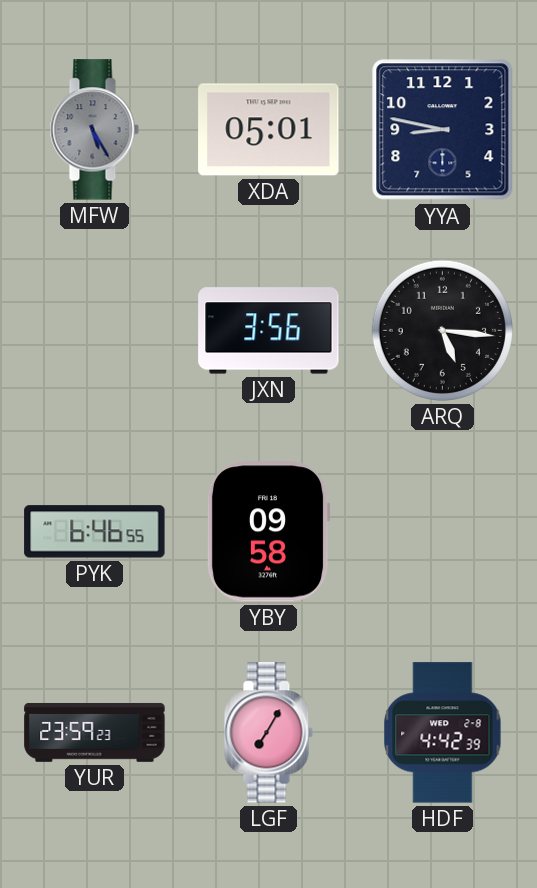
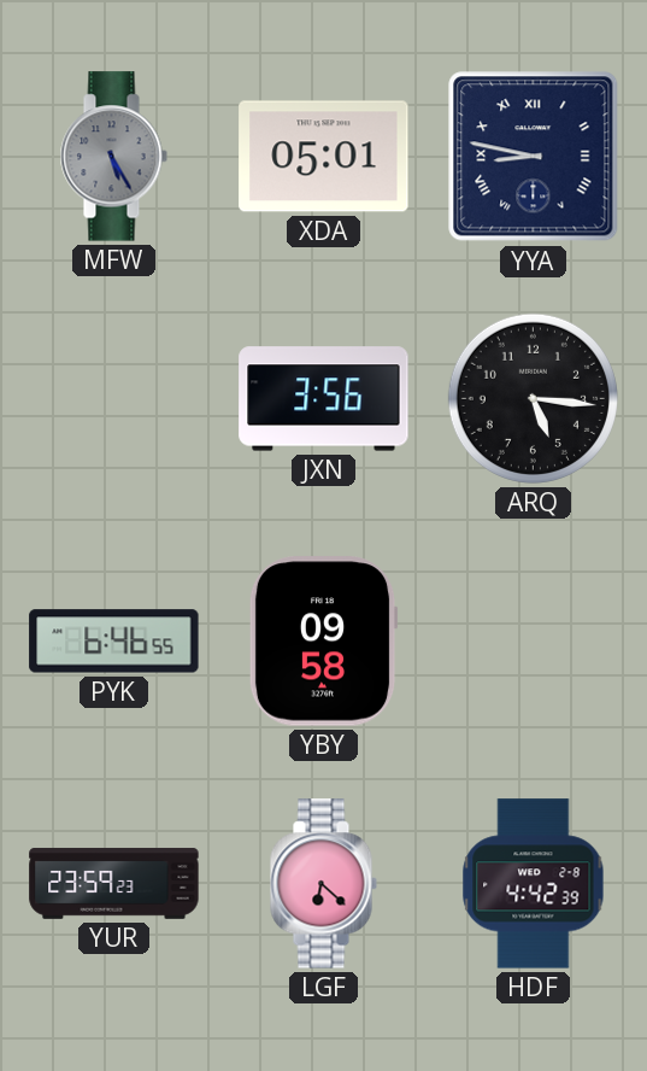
YYA numerals: Arabic -> Roman (534, 157)
LGF: 7:05 -> 6:22 (323, 884)
